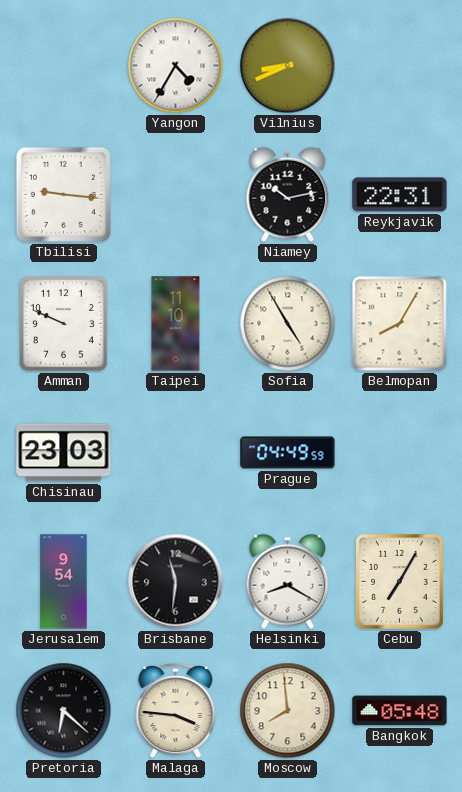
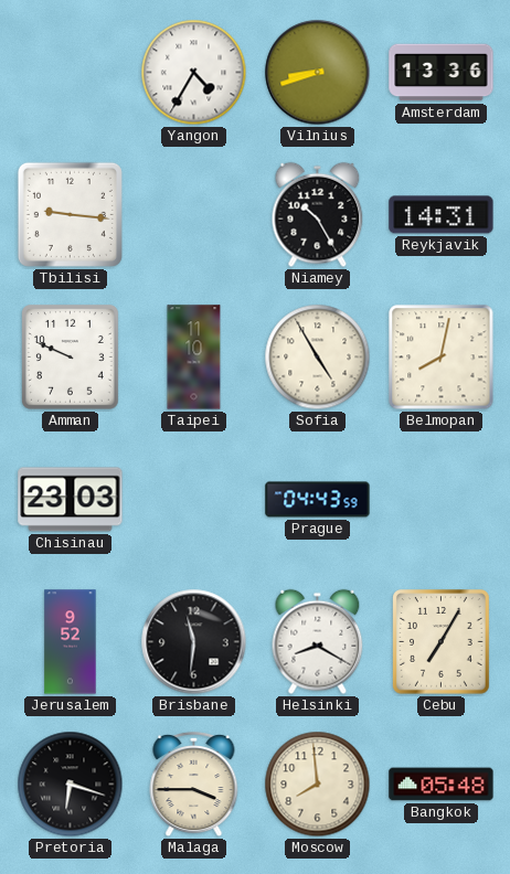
Vilnius: 8:41 -> 8:42 (318, 73)
Amsterdam: none -> 13:36 (442, 73)
Niamey: 10:13 -> 10:25 (318, 215)
Reykjavik: 22:31 -> 14:31 (442, 215)
Belmopan: 8:05 -> 8:02 (442, 358)
Prague: 04:49 -> 04:43 (318, 500)
Jerusalem: 9:54 -> 9:52 (71, 642)
Pretoria: 6:22 -> 6:18 (71, 785)
Malaga: 3:46 -> 3:45 (194, 785)
